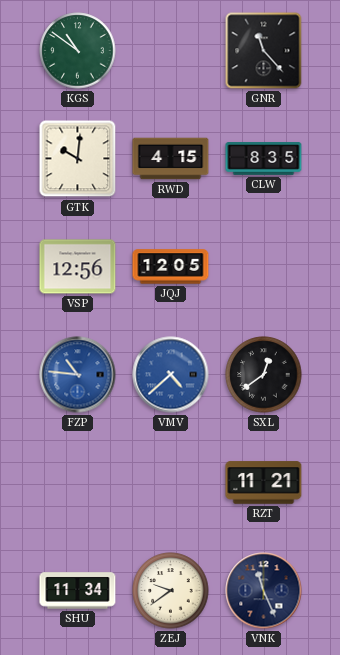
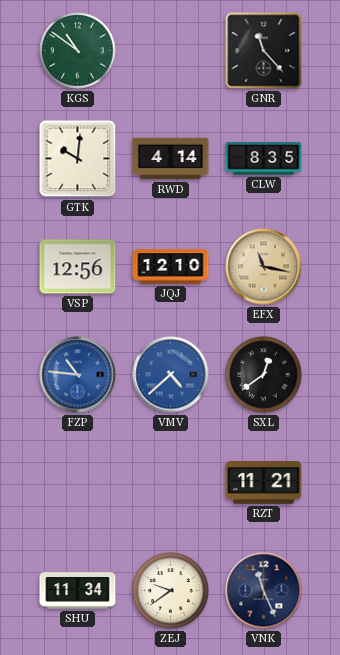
RWD: 4:15 -> 4:14 (171, 159)
JQJ: 12:05 -> 12:10 (171, 267)
EFX: none -> 11:17 (264, 267)
